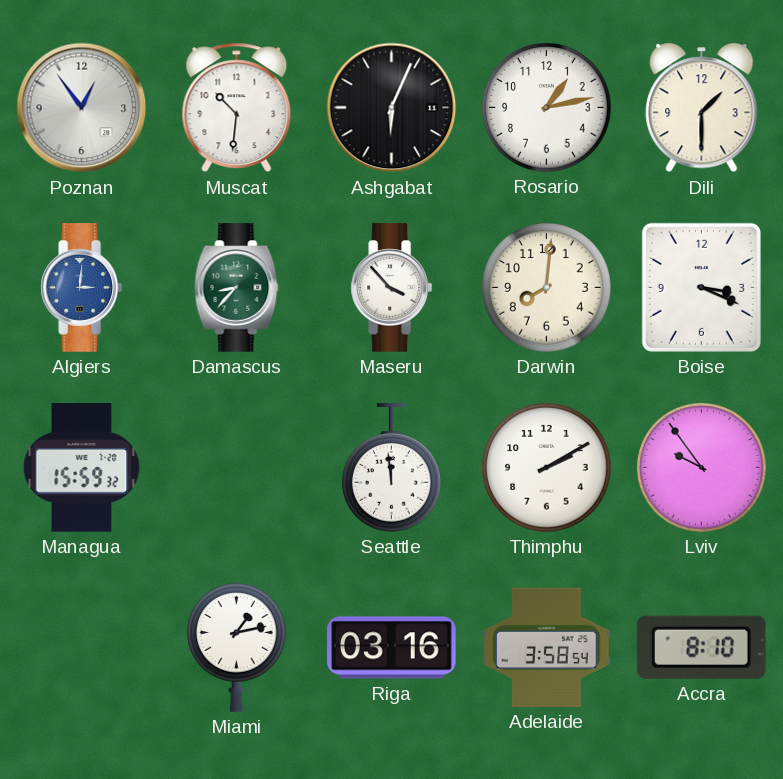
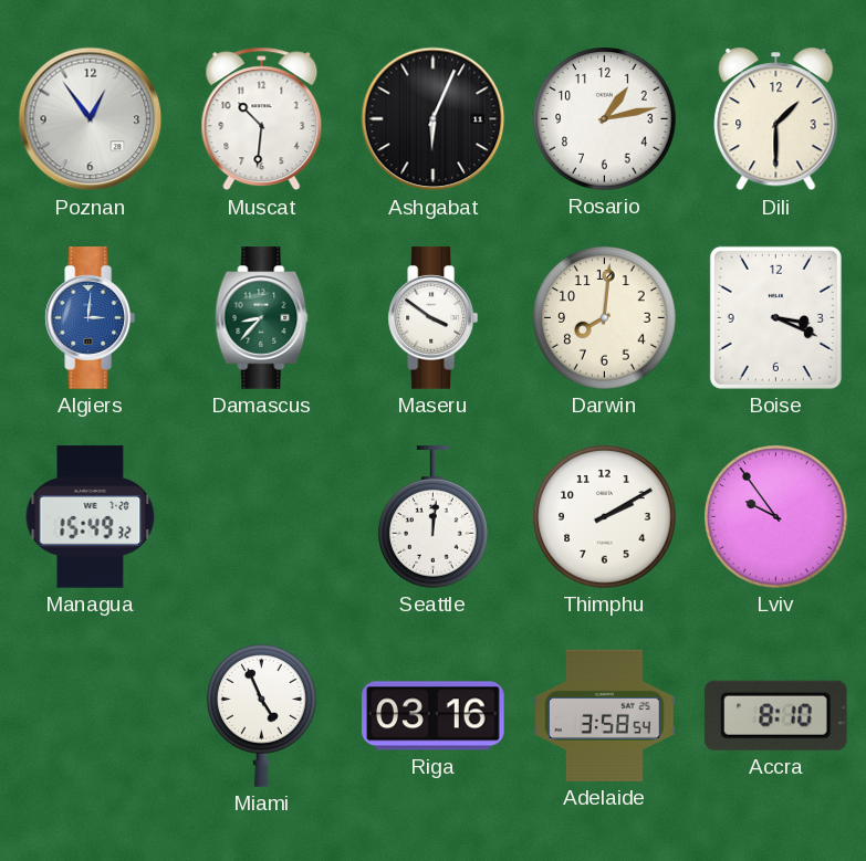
Maseru: 3:53 -> 3:51 (432, 318)
Managua: 15:59 -> 15:49 (91, 517)
Seattle: 11:59 -> 12:01 (434, 517)
Miami: 1:13 -> 4:56 (262, 716)
